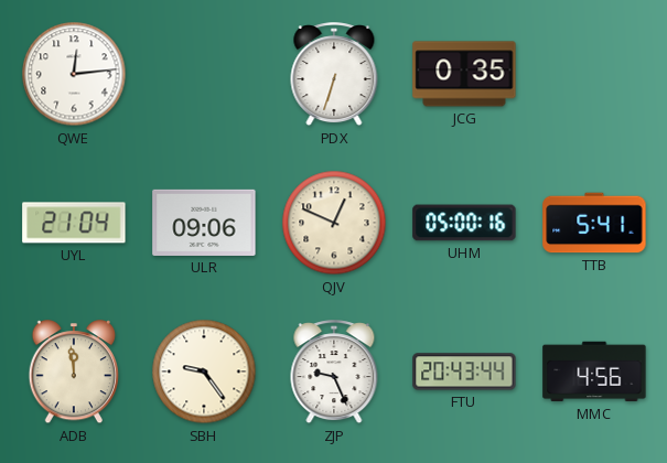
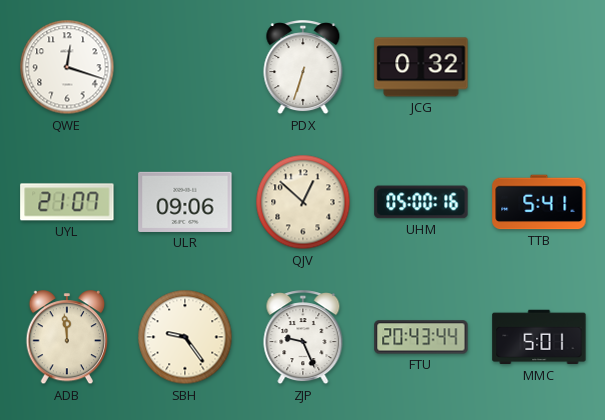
QWE: 12:14 -> 12:18 (67, 67)
JCG: 0:35 -> 0:32 (421, 67)
UYL: 21:04 -> 21:07 (67, 202)
QJV: 12:49 -> 12:52 (303, 202)
MMC: 4:56 -> 5:01 (539, 337)
